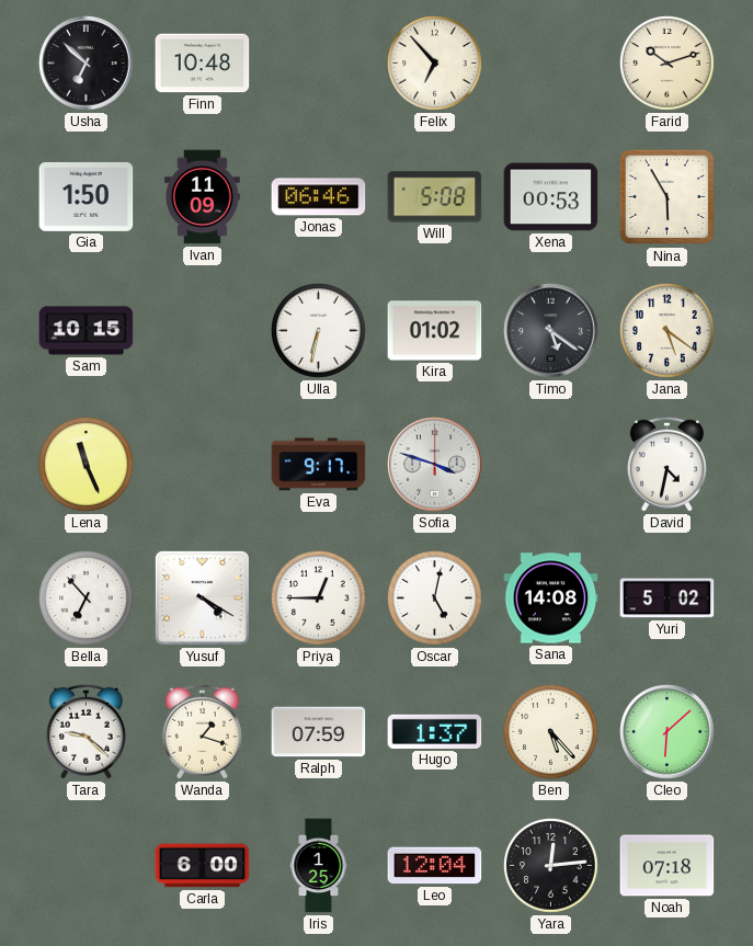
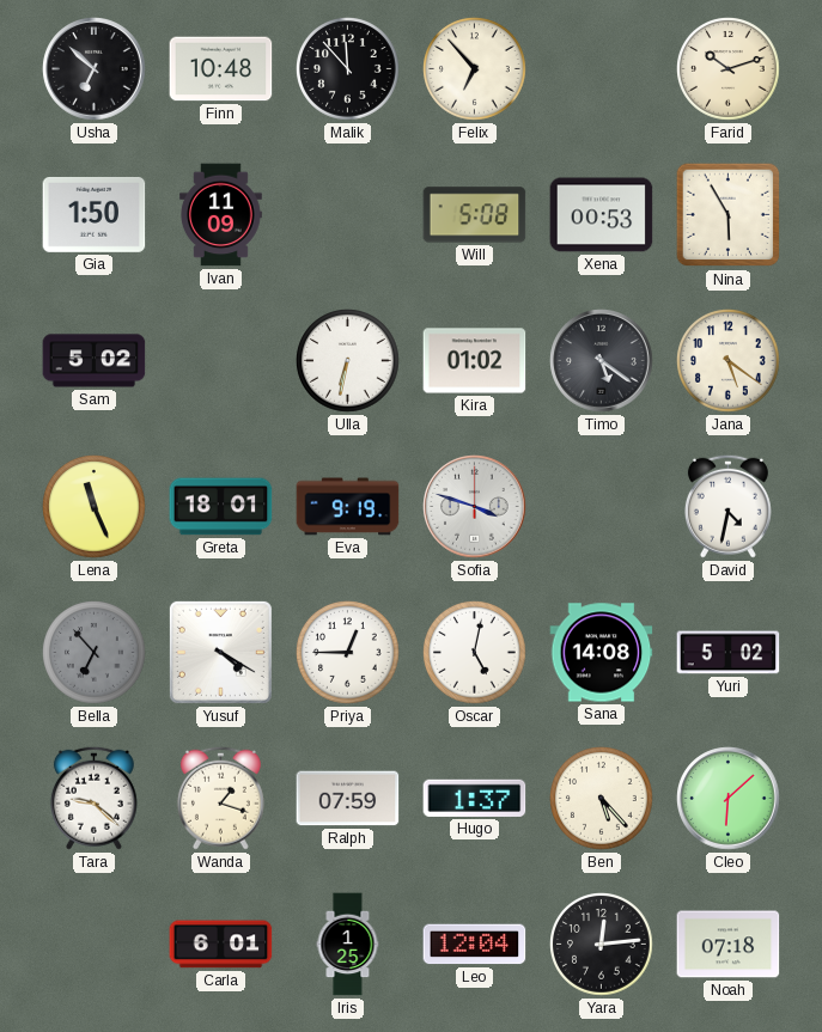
Malik: none -> 11:53 (348, 69)
Jonas: 06:46 -> none (319, 197)
Sam: 10:15 -> 5:02 (95, 361)
Greta: none -> 18:01 (221, 507)
Eva: 9:17 -> 9:19 (348, 507)
Bella dial: white -> grey (95, 653)
Carla: 6:00 -> 6:01 (221, 945)
